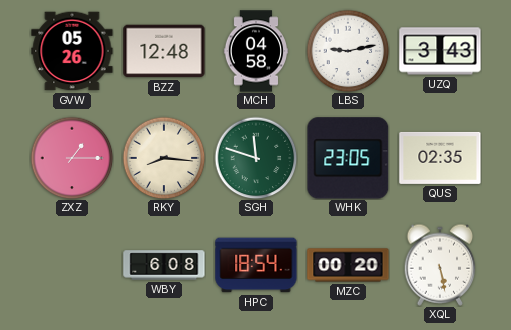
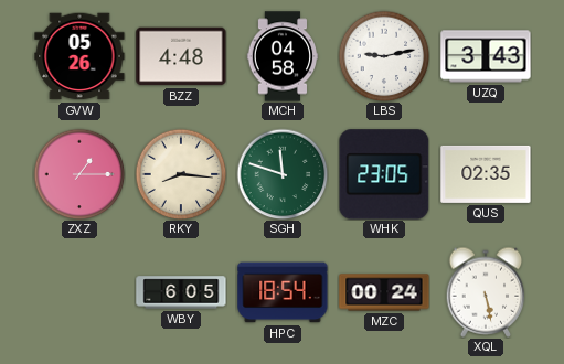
BZZ: 12:48 -> 4:48 (181, 56)
WBY: 6:08 -> 6:05 (181, 292)
MZC: 00:20 -> 00:24 (384, 292)
